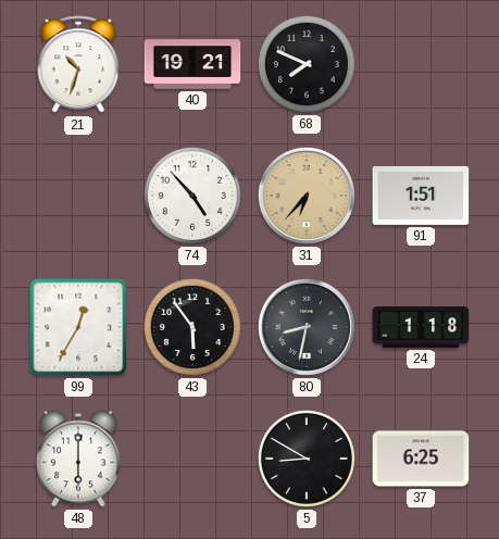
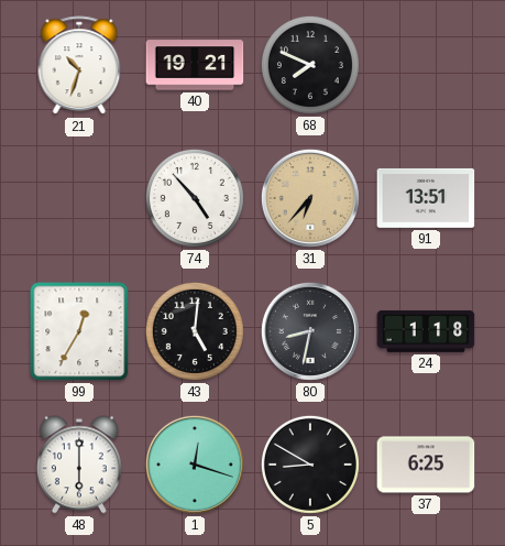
91: 1:51 -> 13:51 (426, 198)
43: 5:54 -> 5:01 (195, 331)
1: none -> 12:18 (195, 465)
